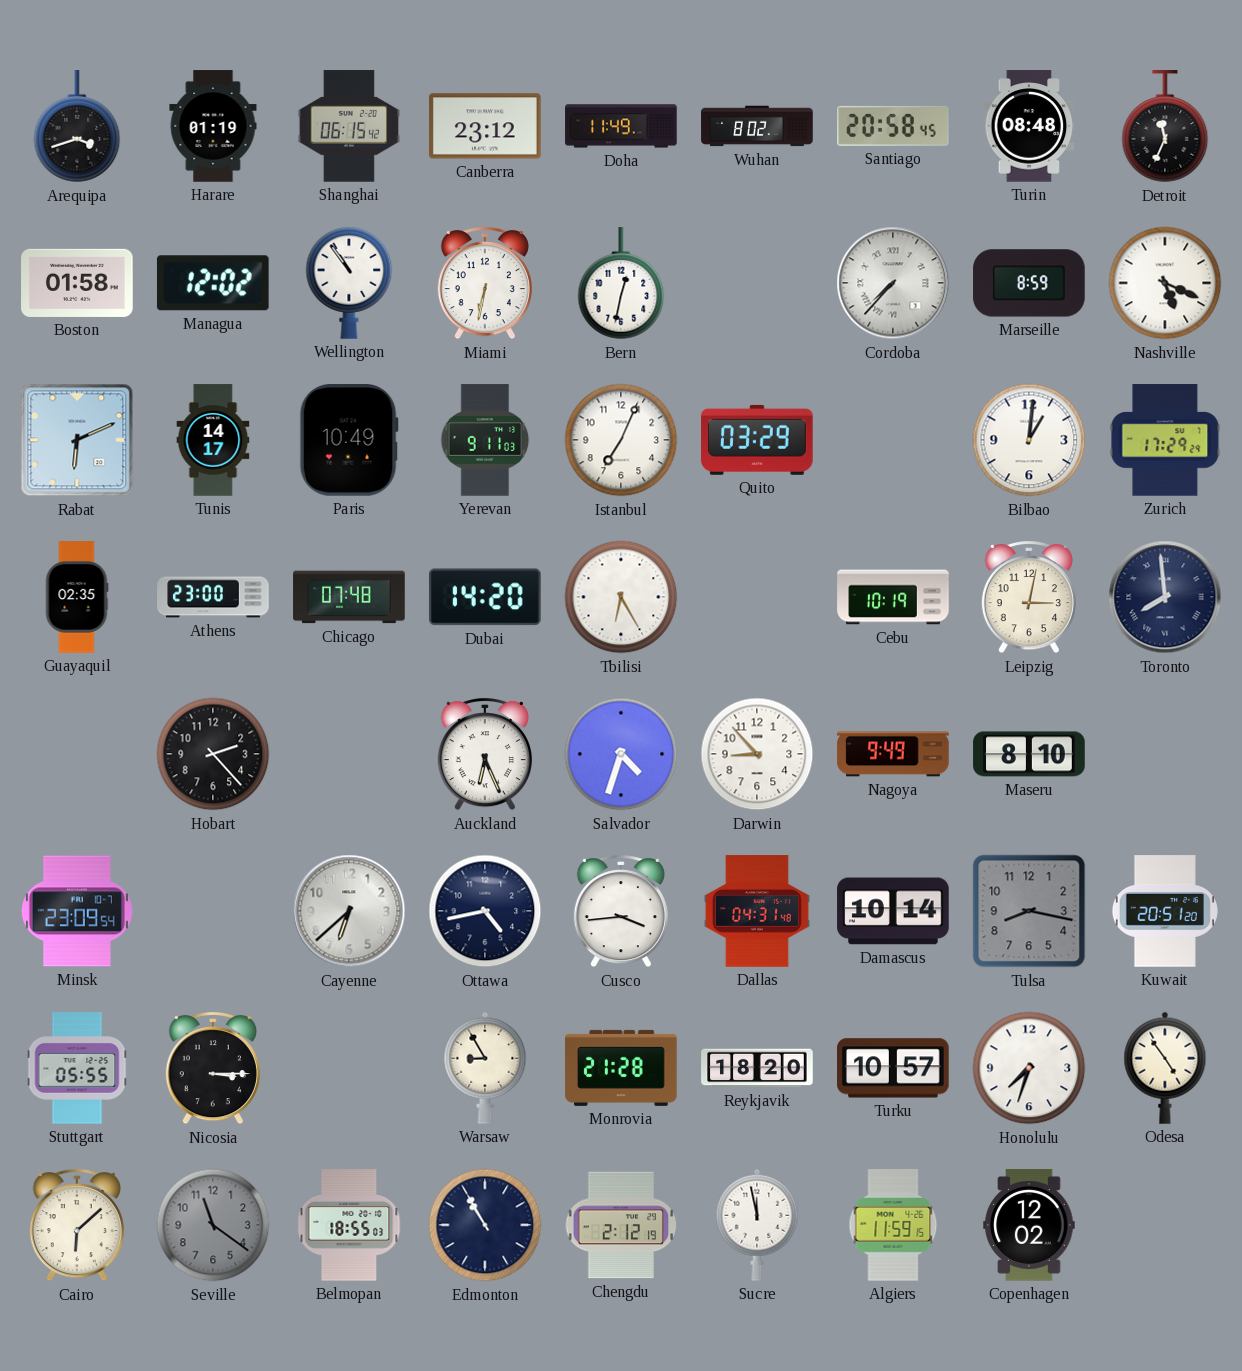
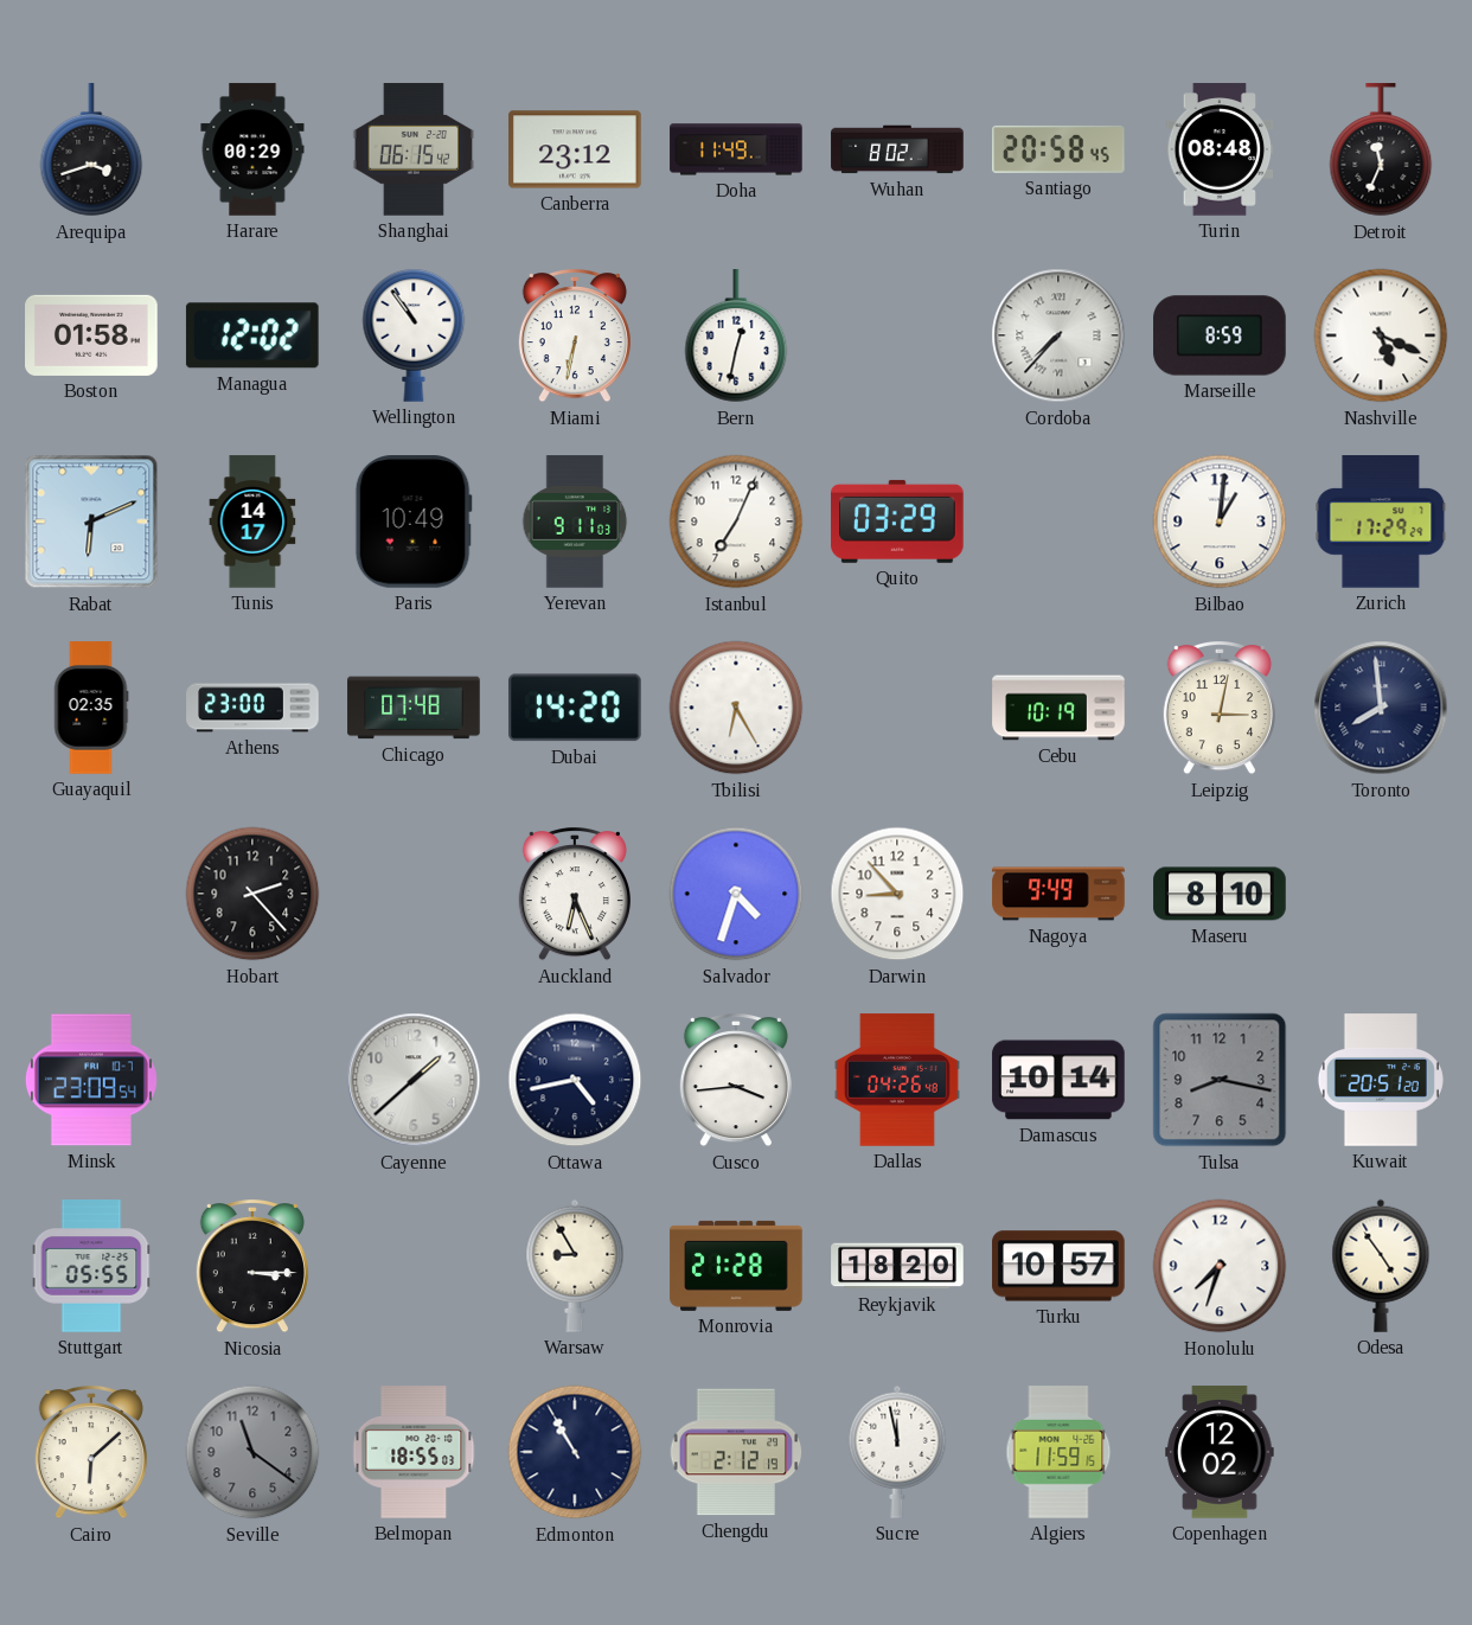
Harare: 01:19 -> 00:29 (252, 149)
Cayenne: 6:38 -> 1:38 (414, 1080)
Dallas: 04:31 -> 04:26 (897, 1080)
